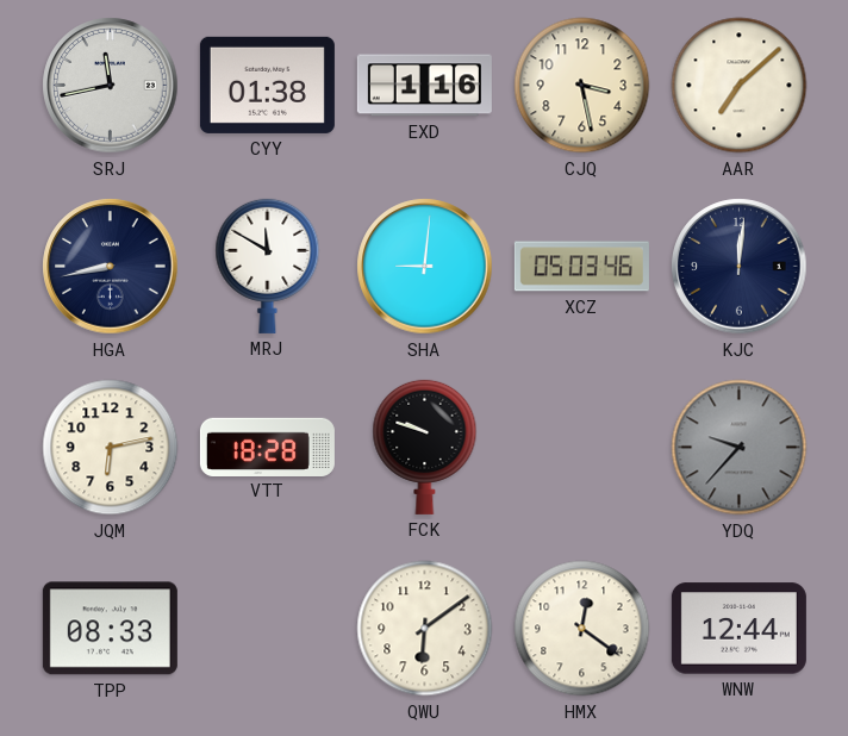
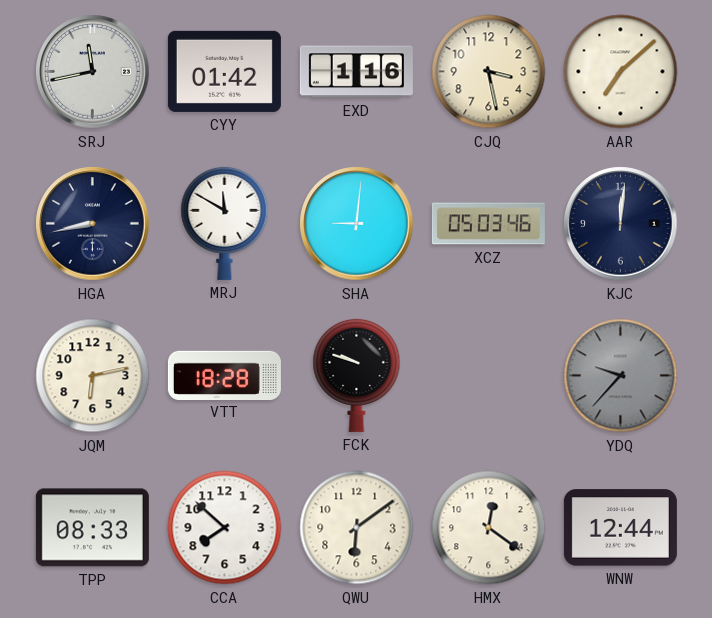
CYY: 01:38 -> 01:42 (224, 71)
CCA: none -> 7:52 (225, 528)
